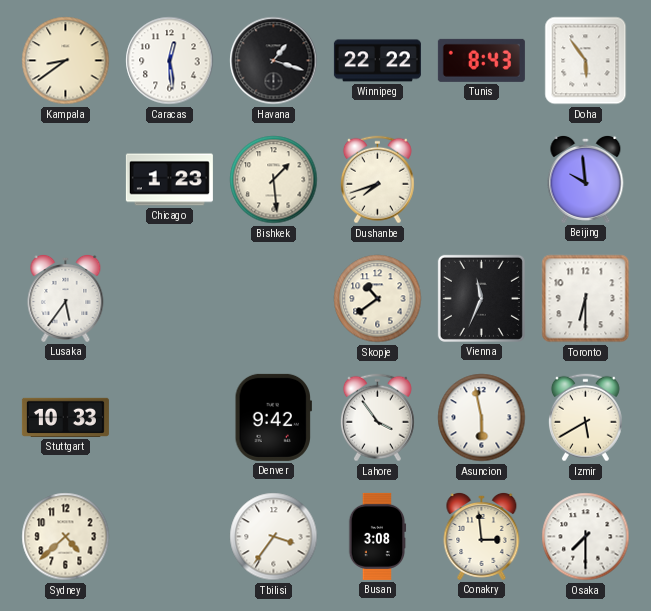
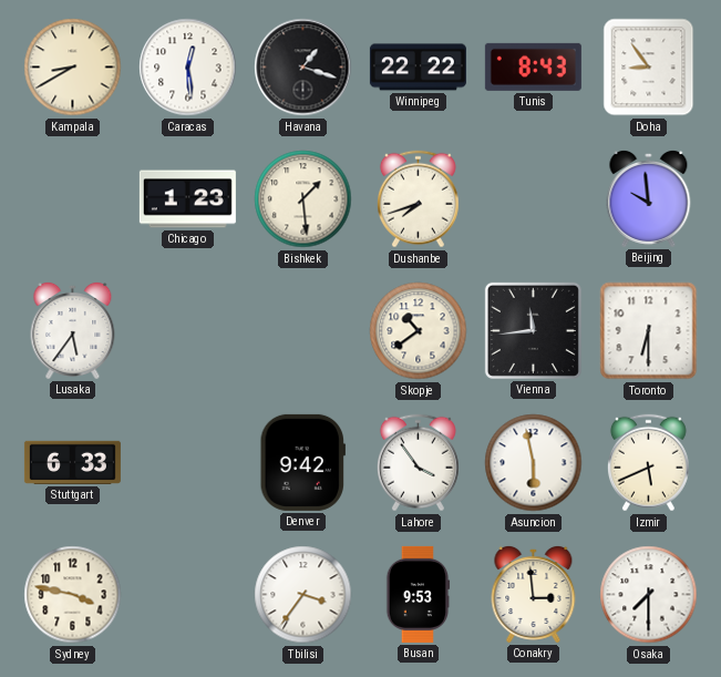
Kampala: 8:39 -> 8:40 (73, 68)
Doha: 5:54 -> 8:54 (649, 68)
Vienna: 11:34 -> 11:44 (533, 330)
Stuttgart: 10:33 -> 6:33 (72, 462)
Izmir: 5:40 -> 5:41 (648, 463)
Sydney: 4:38 -> 3:47 (73, 595)
Busan: 3:08 -> 9:53 (418, 594)
